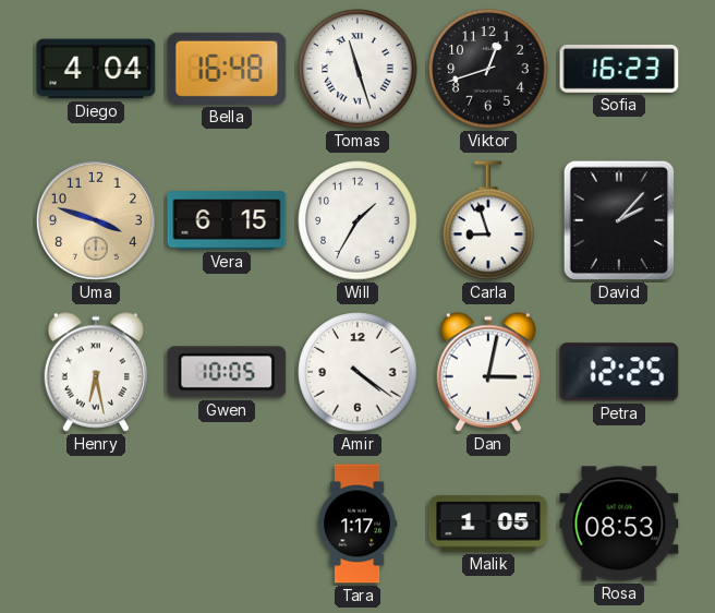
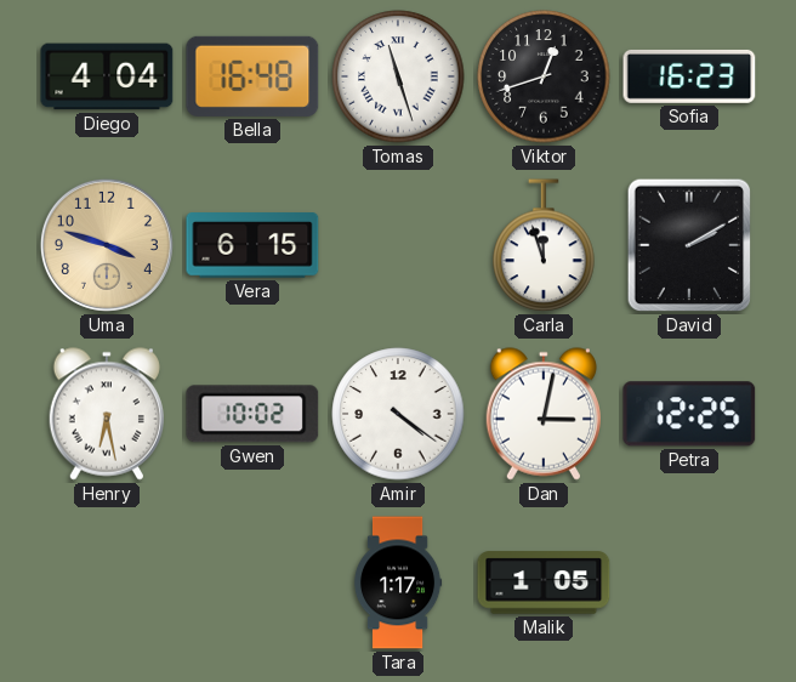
Will: 1:35 -> none (357, 220)
Carla: 8:57 -> 11:57 (544, 246)
David: 2:07 -> 2:10 (689, 245)
Gwen: 10:05 -> 10:02 (252, 414)
Rosa: 08:53 -> none (619, 524)
